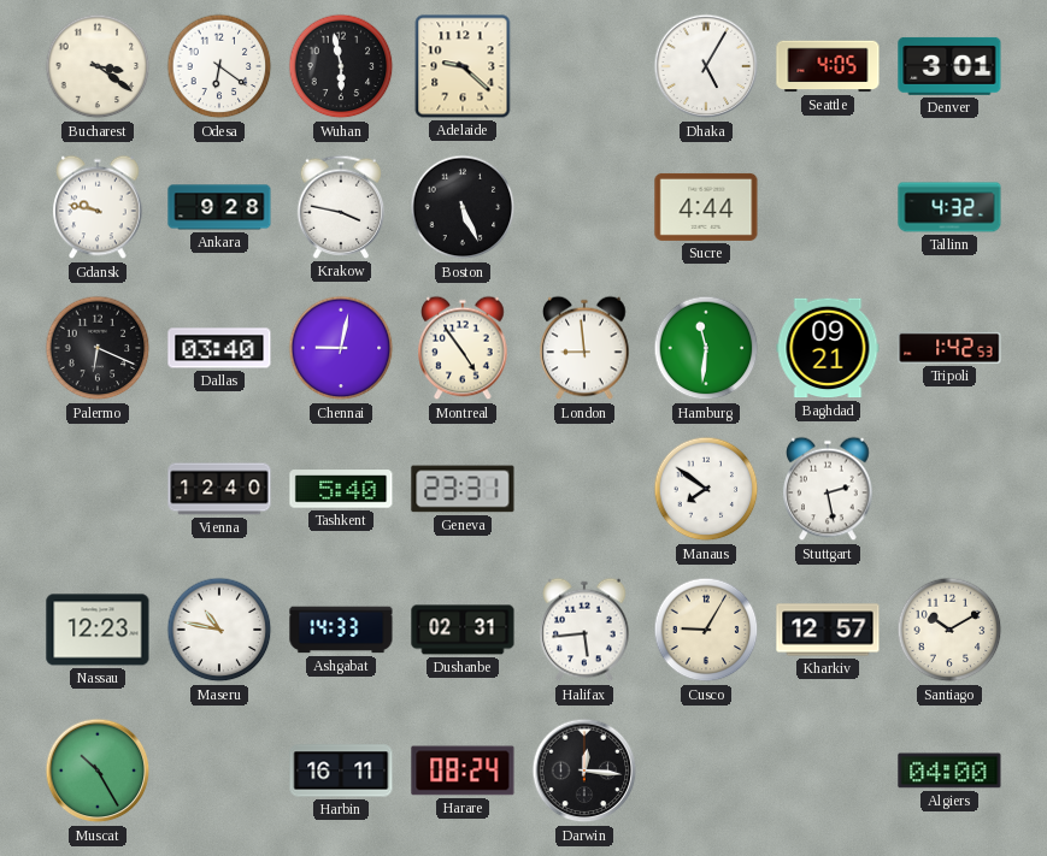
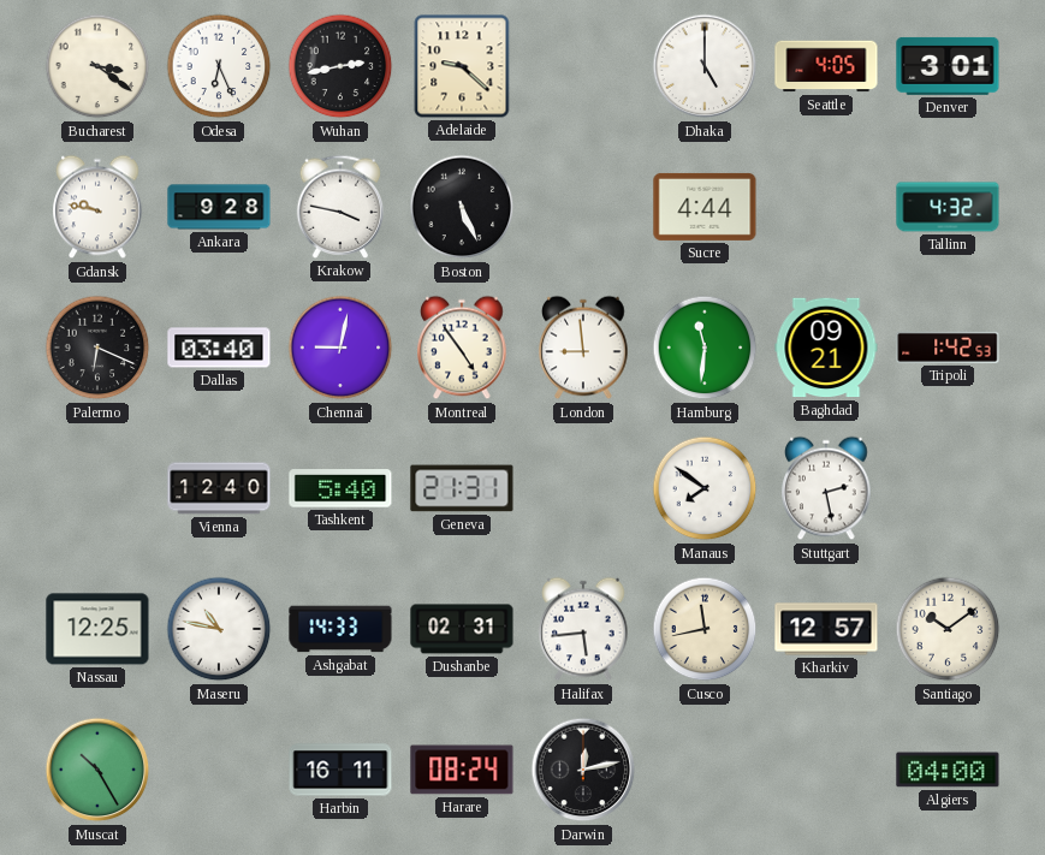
Odesa: 6:21 -> 6:26 (219, 66)
Wuhan: 5:58 -> 2:43 (340, 66)
Dhaka: 5:05 -> 5:00 (705, 66)
Geneva: 23:31 -> 21:31 (462, 488)
Nassau: 12:23 -> 12:25 (97, 629)
Cusco: 9:05 -> 11:43 (705, 629)
Santiago: 10:10 -> 10:09 (948, 629)
Darwin: 12:16 -> 12:13 (583, 770)
